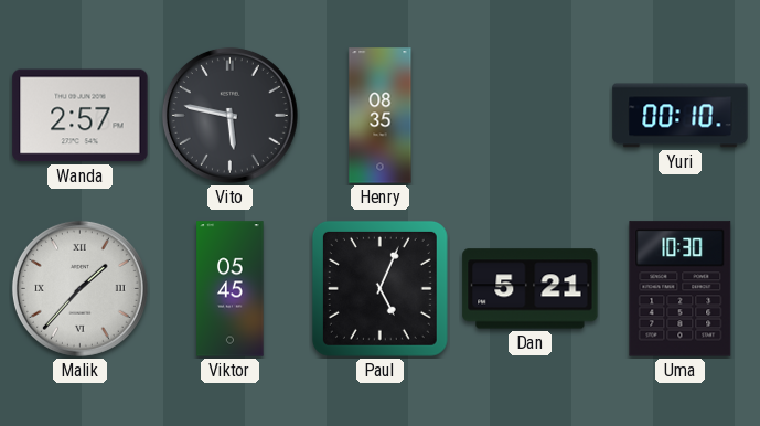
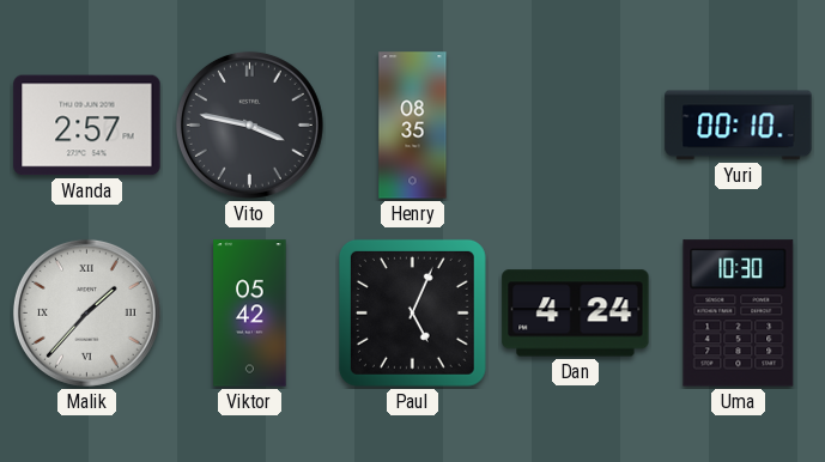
Vito: 5:47 -> 3:47 (249, 124)
Viktor: 05:45 -> 05:42 (250, 314)
Dan: 5:21 -> 4:24 (576, 314)
